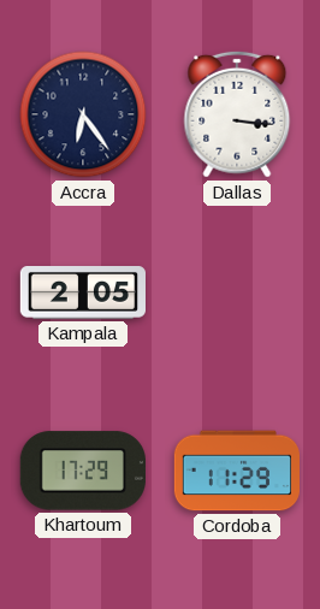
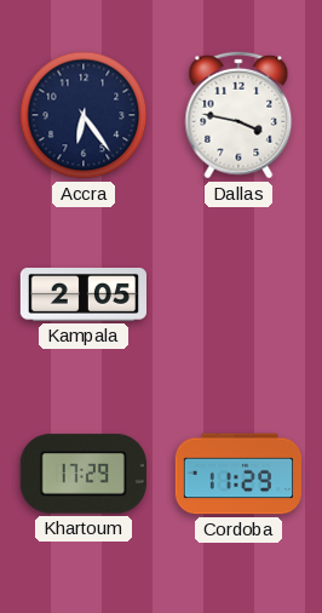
Dallas: 3:16 -> 3:47 (238, 115)
